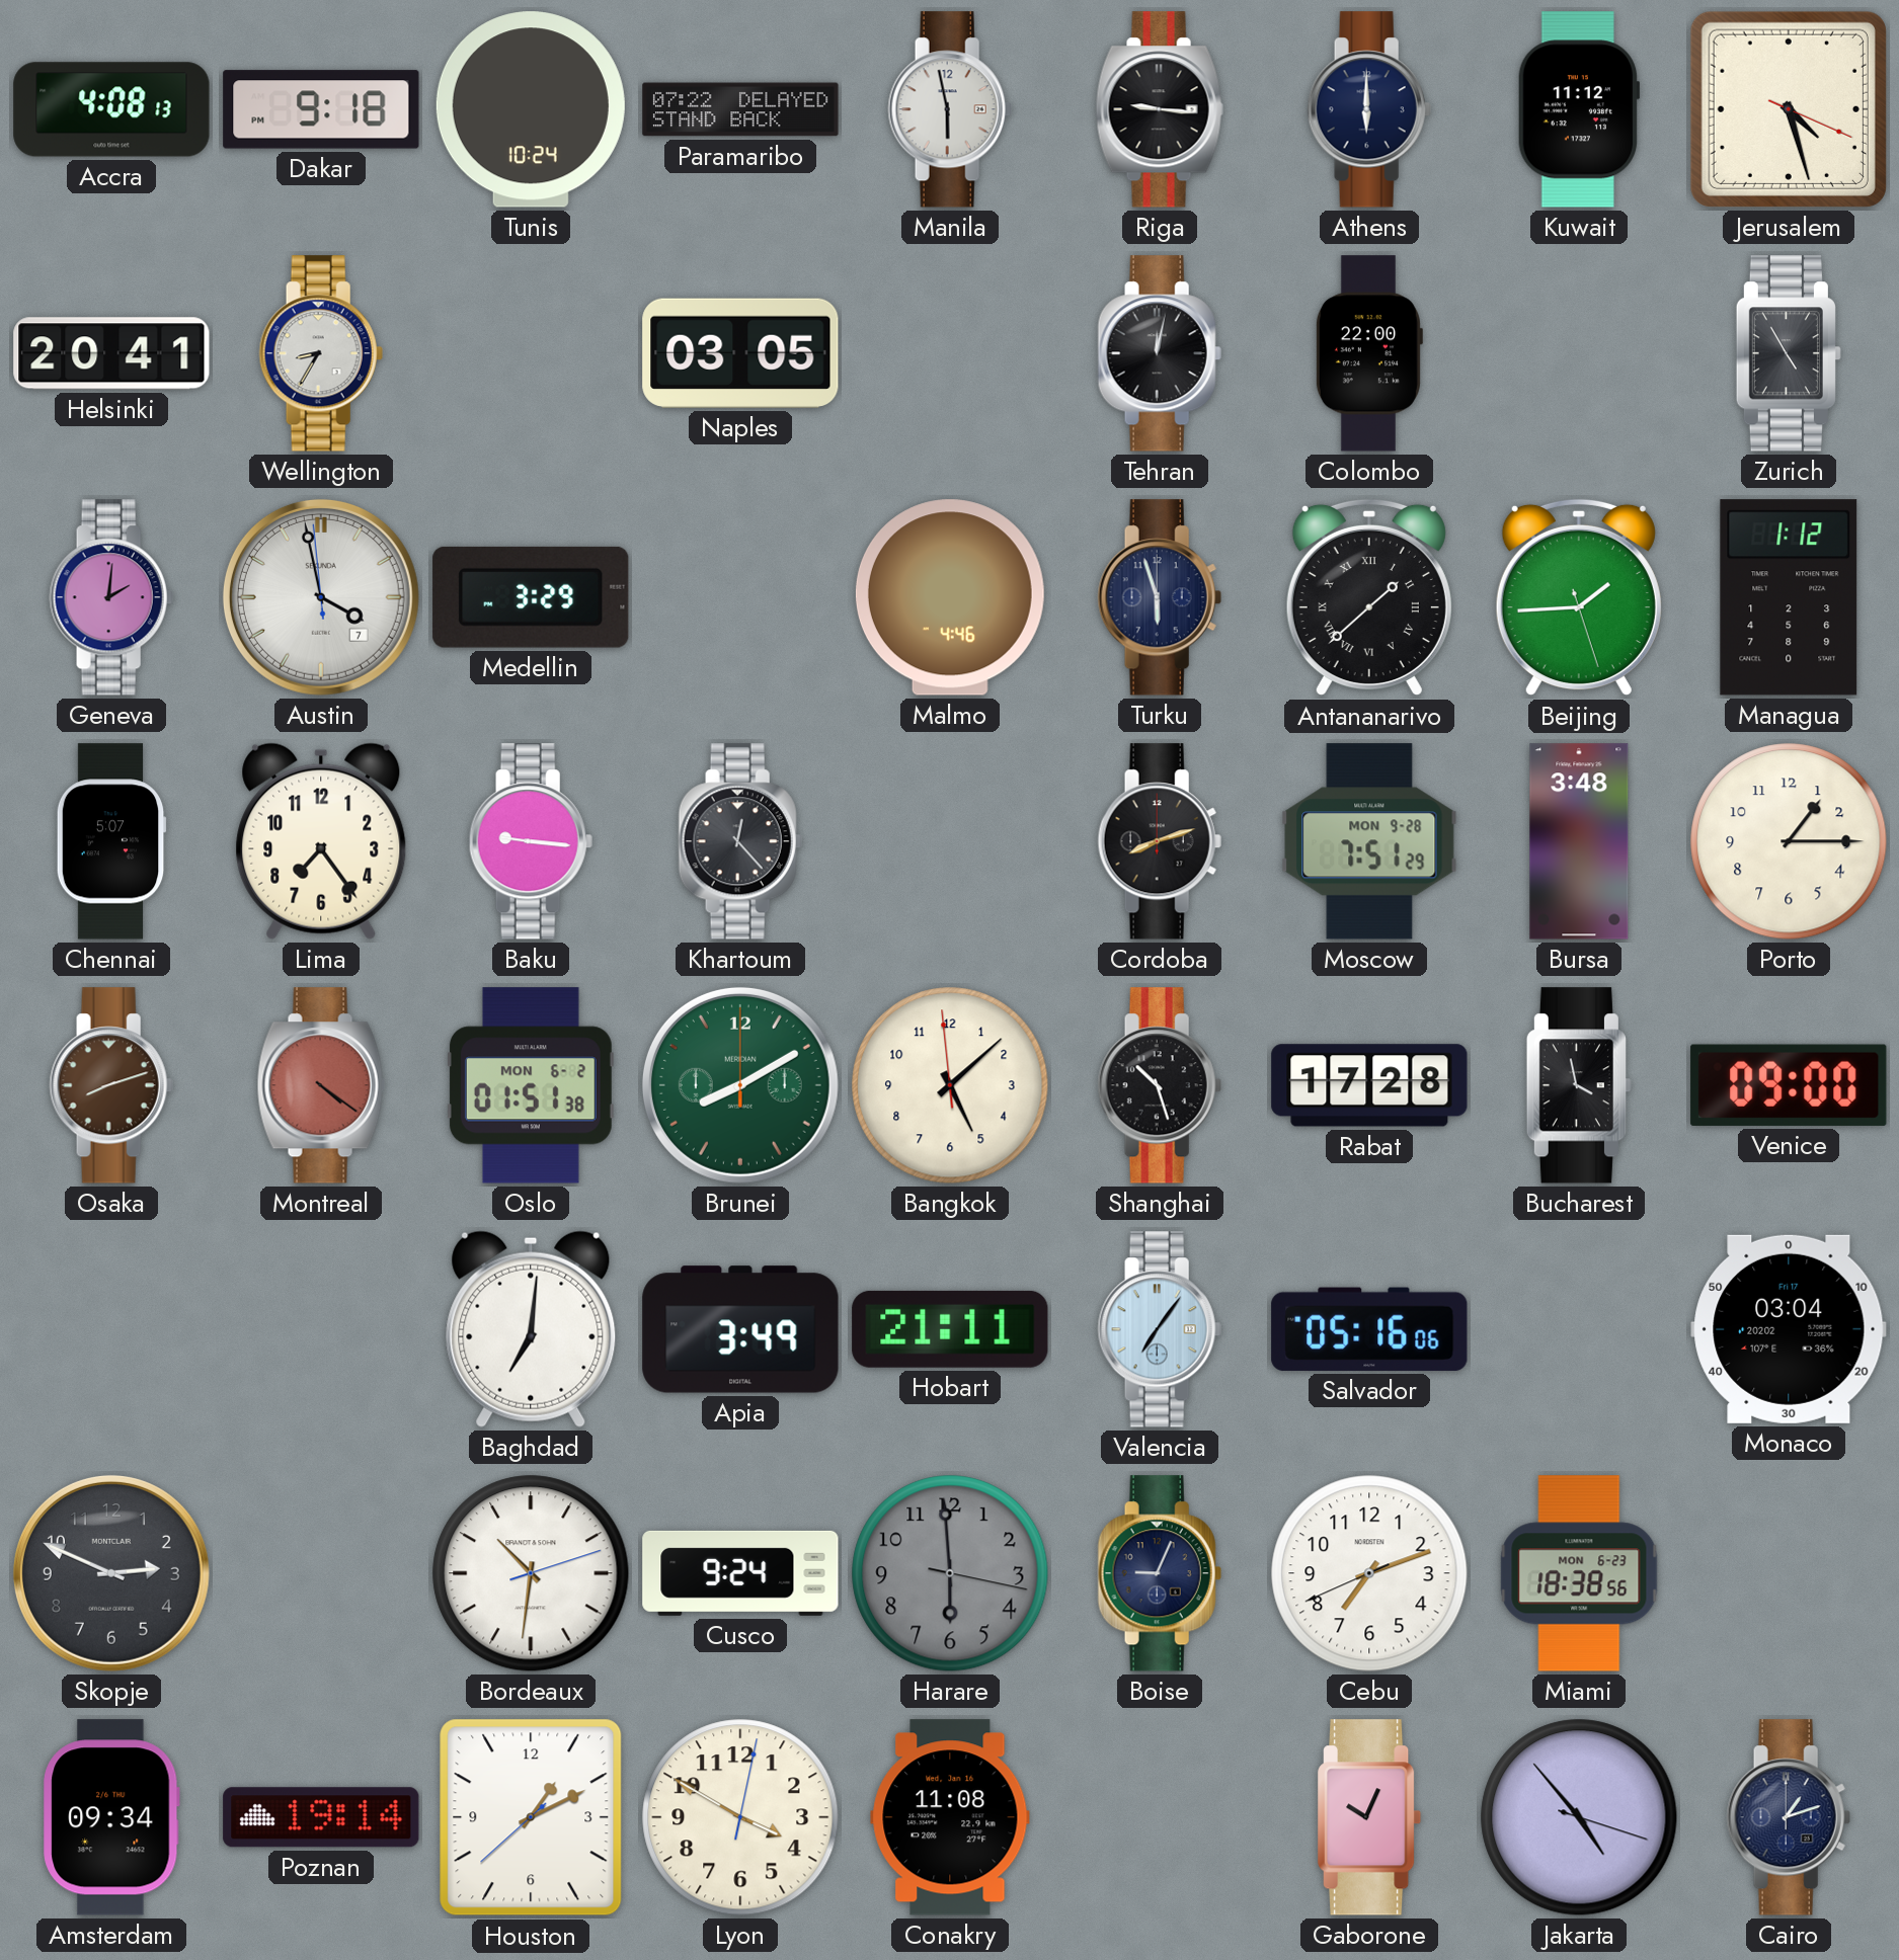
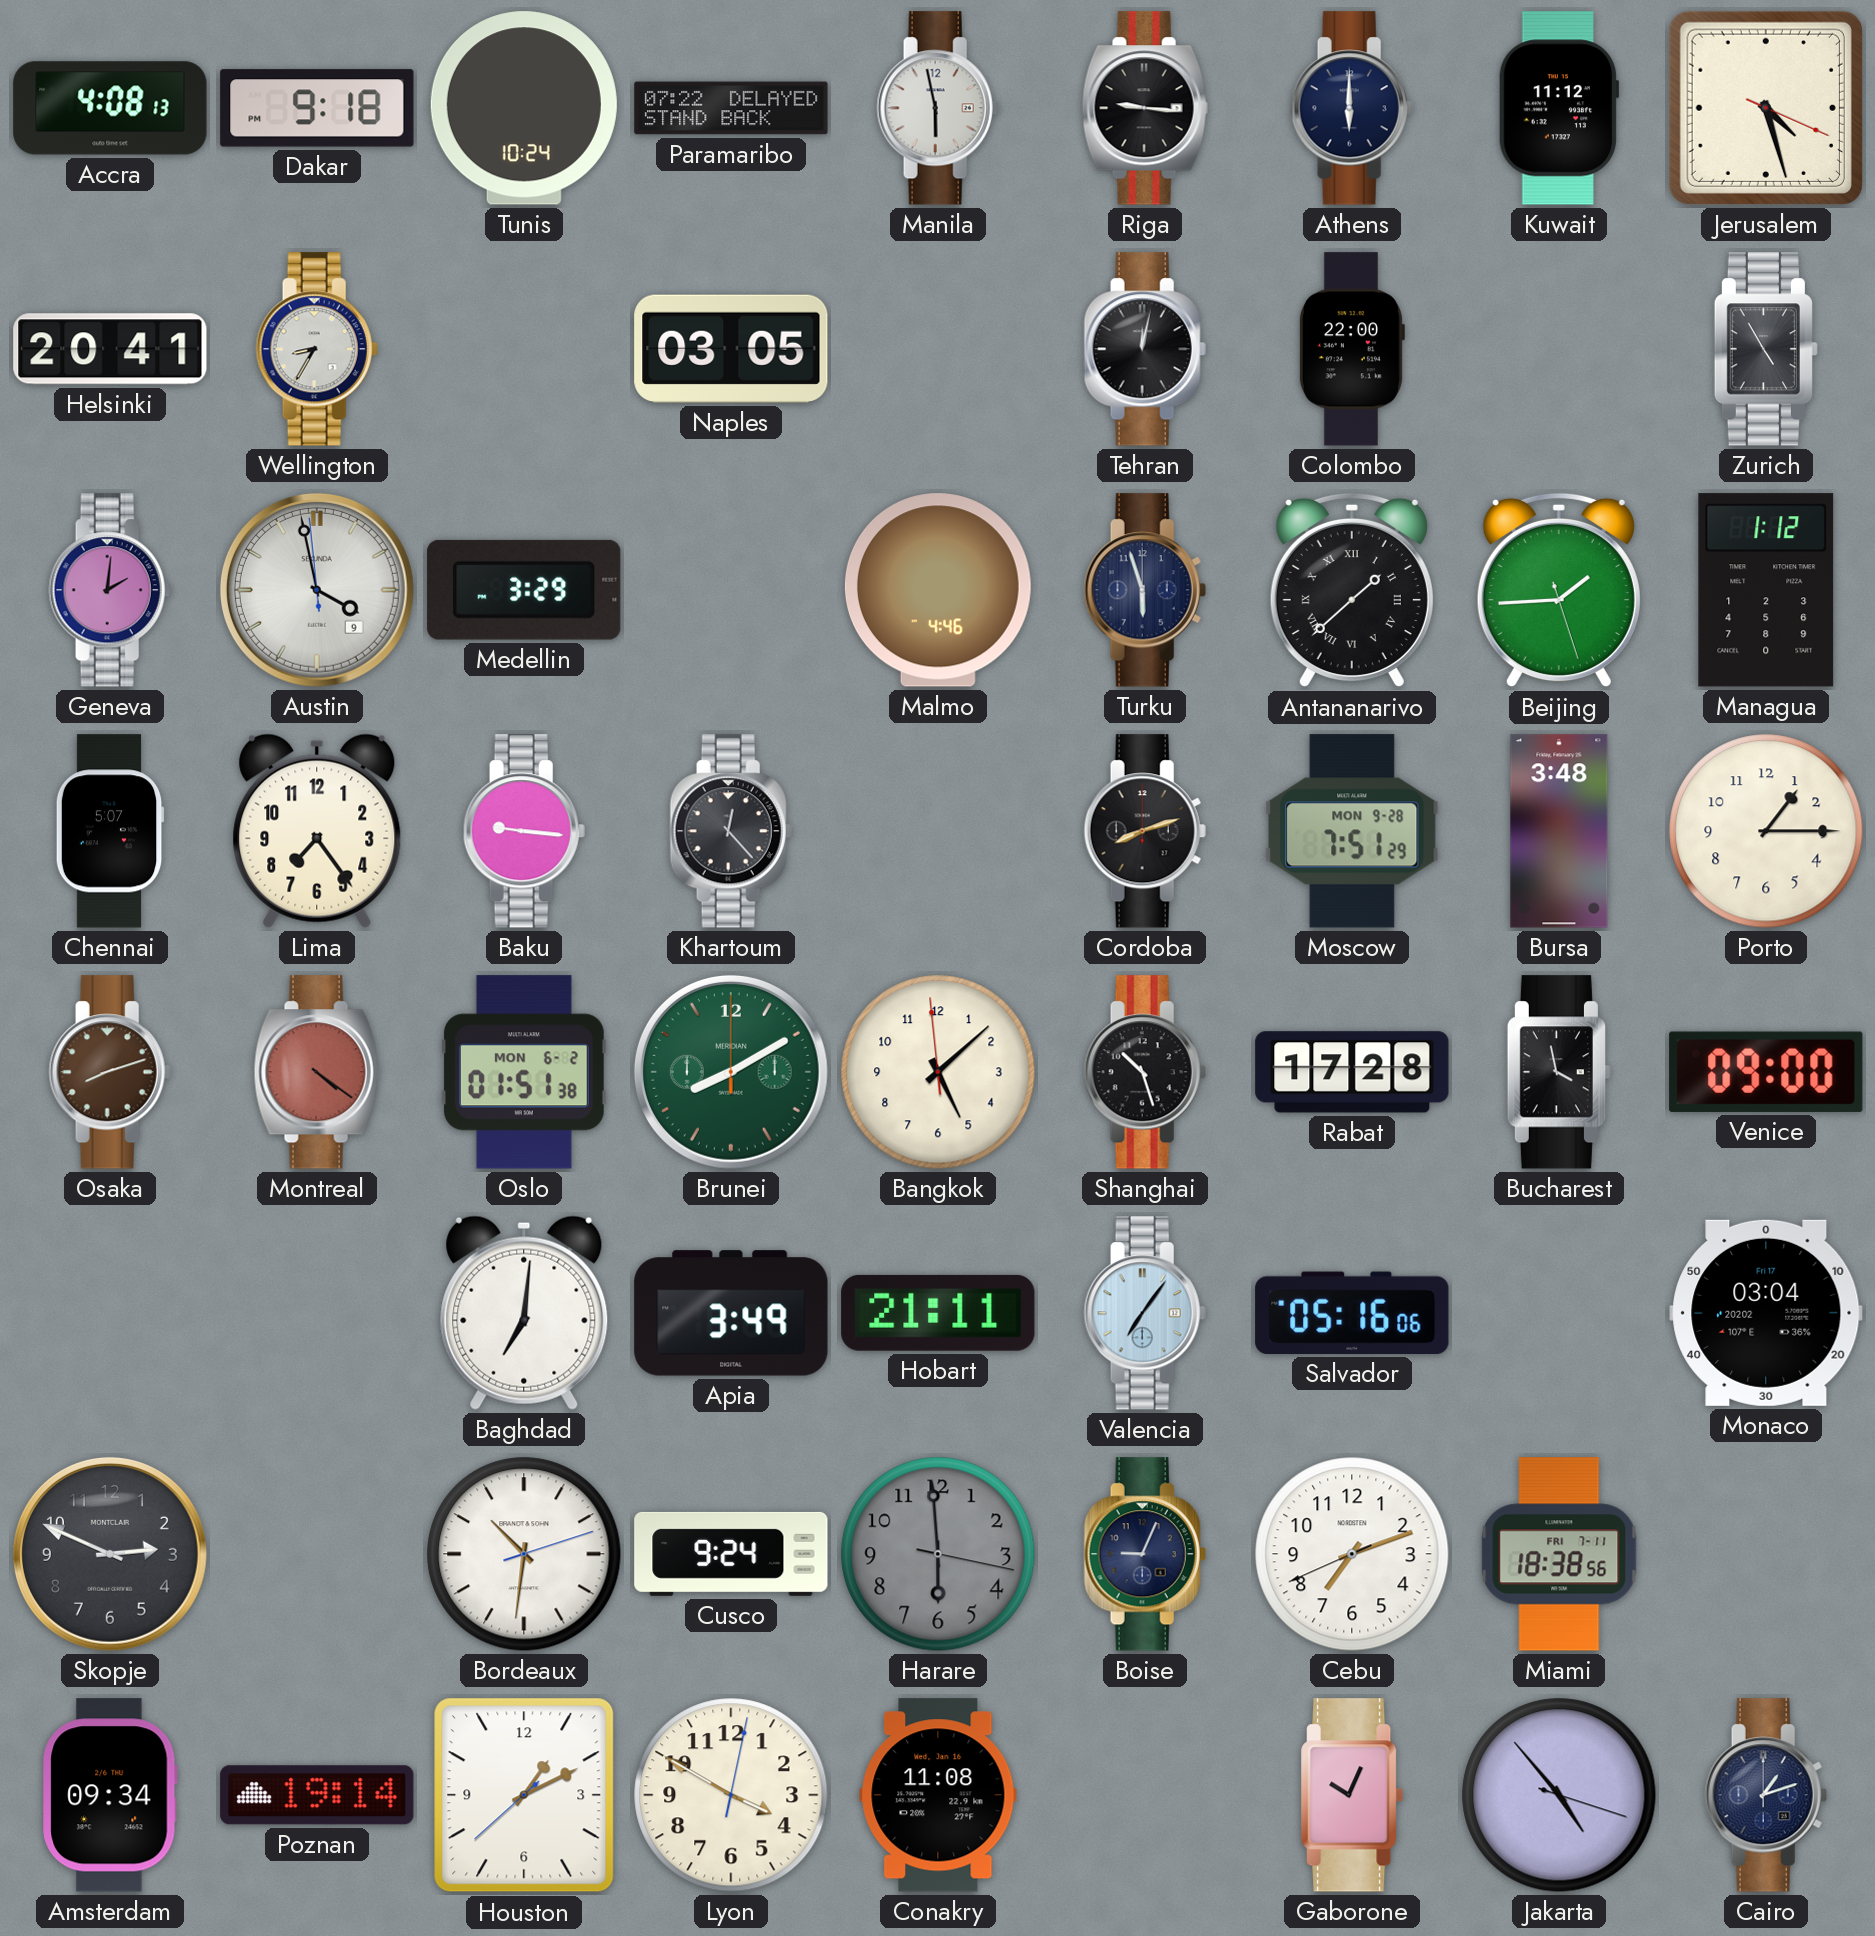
Austin date: 7 -> 9 (317, 590)
Miami date: MON 6-23 -> FRI 7-11 (1559, 1554)
